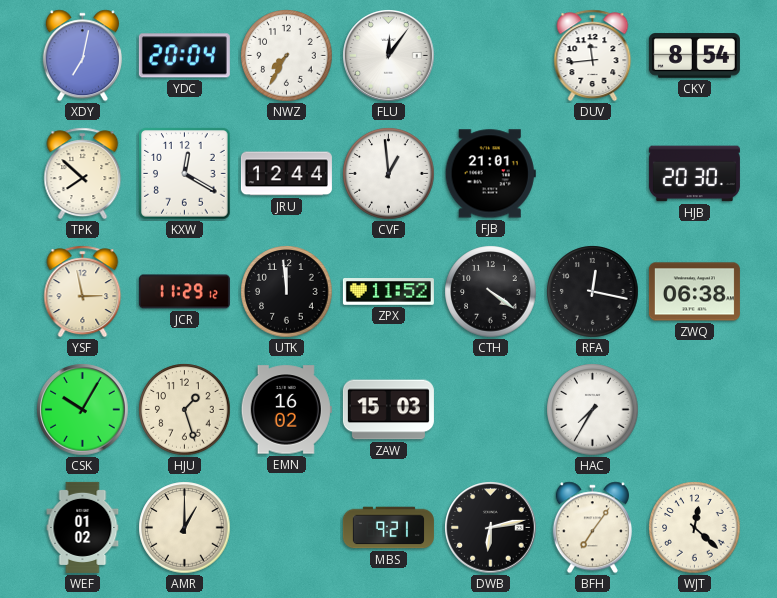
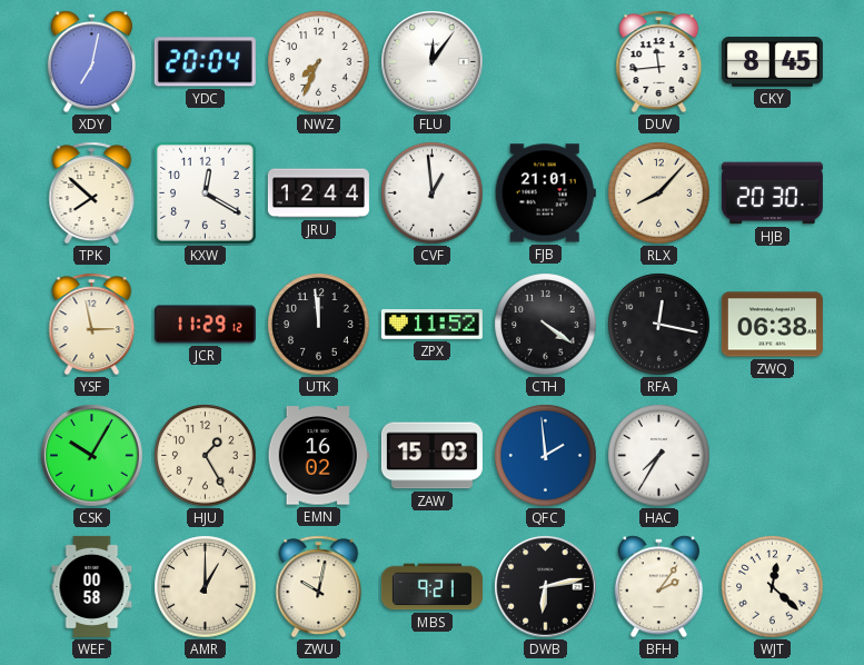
NWZ: 7:35 -> 7:34 (319, 62)
CKY: 8:54 -> 8:45 (772, 62)
RLX: none -> 8:07 (659, 193)
HJU: 1:27 -> 1:25 (206, 456)
QFC: none -> 1:59 (546, 456)
WEF: 01:02 -> 00:58 (92, 586)
ZWU: none -> 10:02 (319, 587)
BFH: 7:06 -> 2:06 (658, 587)
